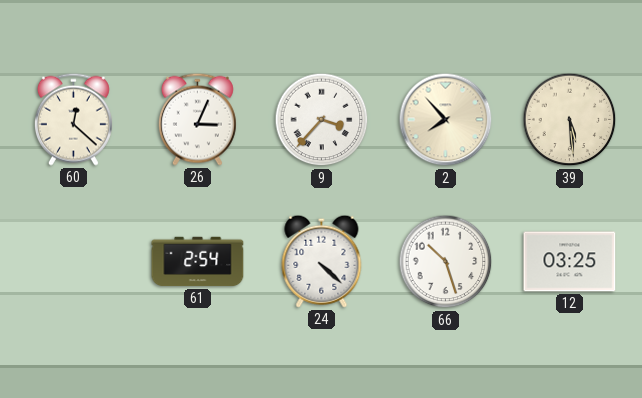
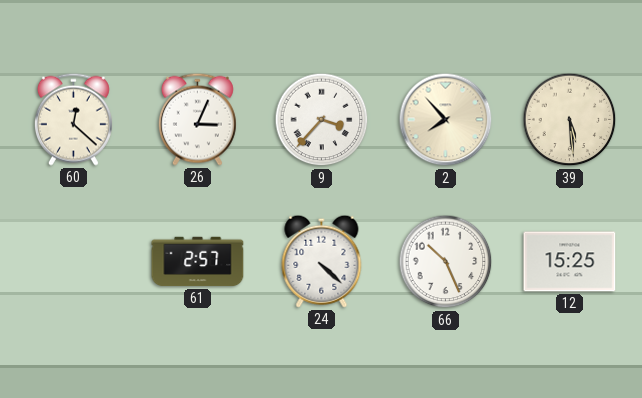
61: 2:54 -> 2:57 (198, 262)
66: 10:27 -> 10:26 (446, 262)
12: 03:25 -> 15:25 (570, 262)
